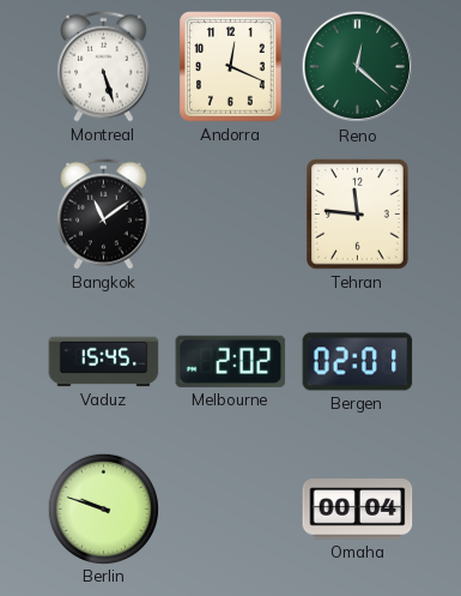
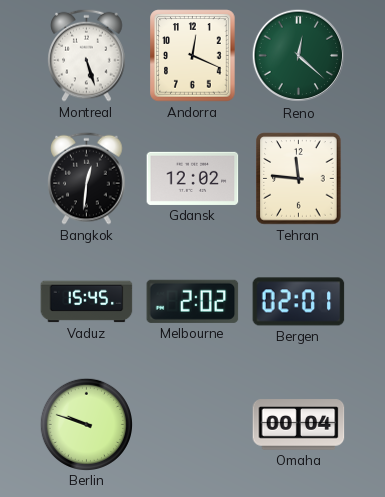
Bangkok: 11:09 -> 12:31 (87, 178)
Gdansk: none -> 12:02 (193, 178)
